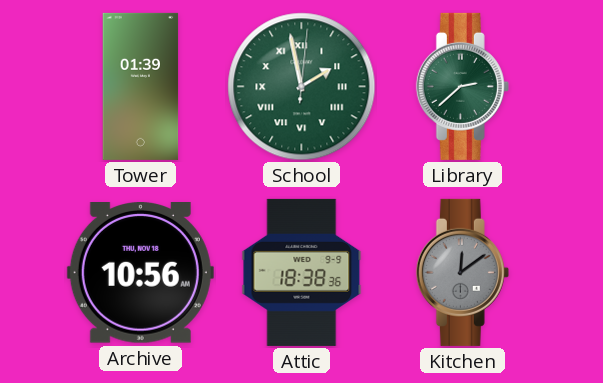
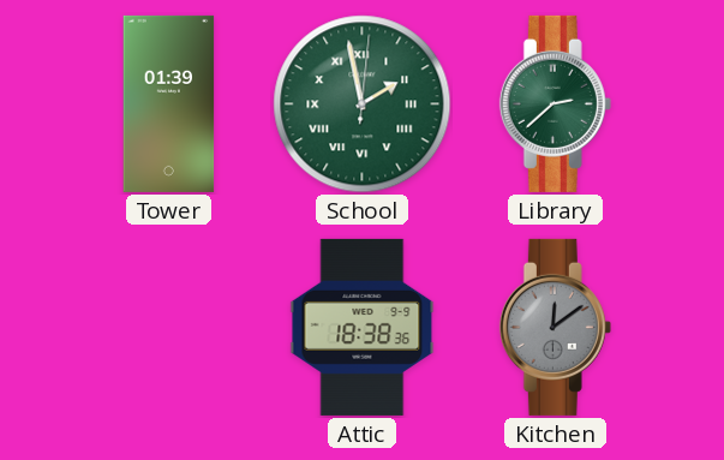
Archive: 10:56 -> none (140, 273)
